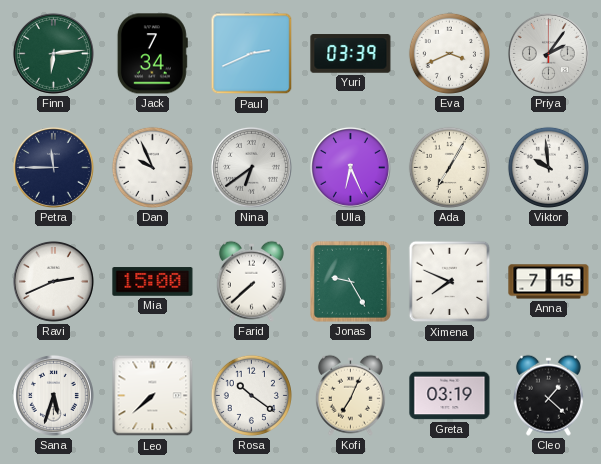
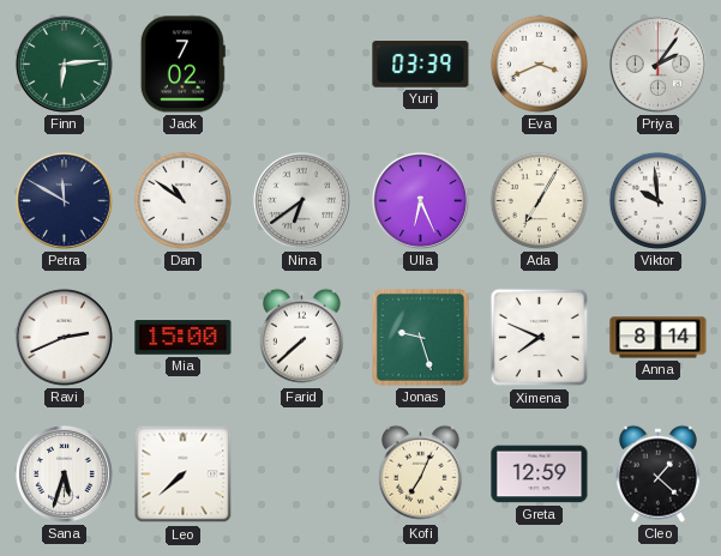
Jack: 7:34 -> 7:02 (182, 65)
Paul: 2:41 -> none (252, 54)
Petra: 11:45 -> 11:50 (64, 200)
Dan: 9:56 -> 10:51 (182, 200)
Jonas: 9:25 -> 9:27 (420, 337)
Anna: 7:15 -> 8:14 (659, 338)
Rosa: 10:21 -> none (251, 395)
Greta: 03:19 -> 12:59 (540, 475)
